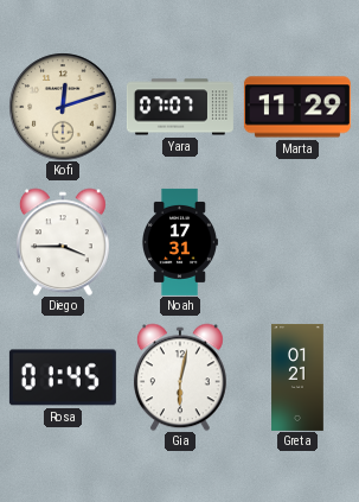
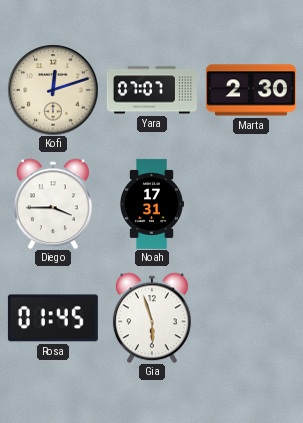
Marta: 11:29 -> 2:30 (251, 90)
Gia: 6:02 -> 5:57 (152, 318)
Greta: 01:21 -> none (297, 377)
